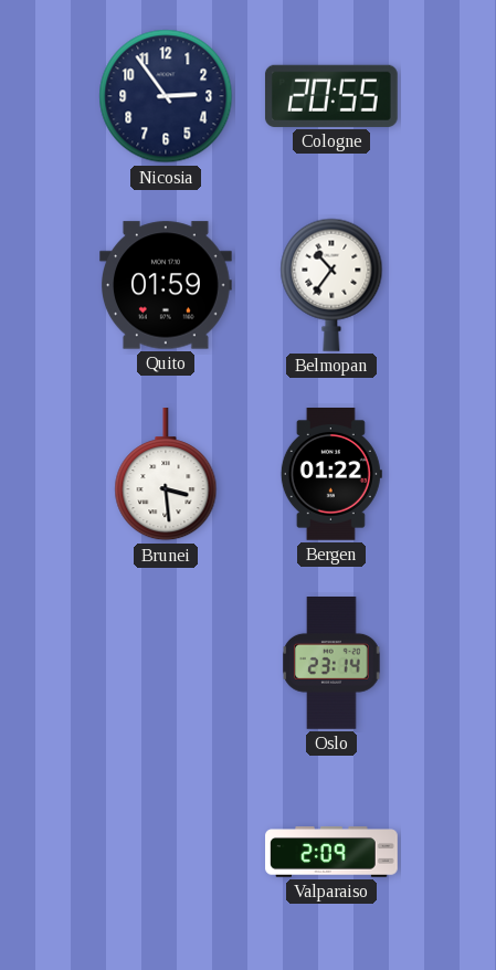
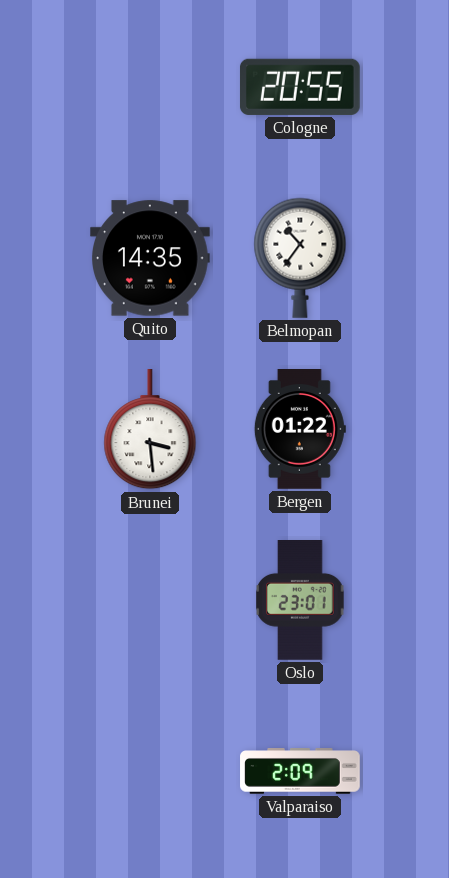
Nicosia: 2:54 -> none (166, 96)
Quito: 01:59 -> 14:35 (151, 258)
Oslo: 23:14 -> 23:01 (300, 601)
